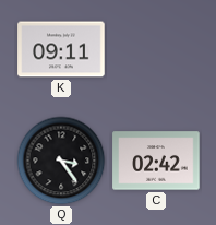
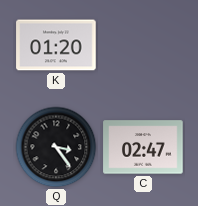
K: 09:11 -> 01:20 (56, 45)
C: 02:42 -> 02:47 (143, 147)
